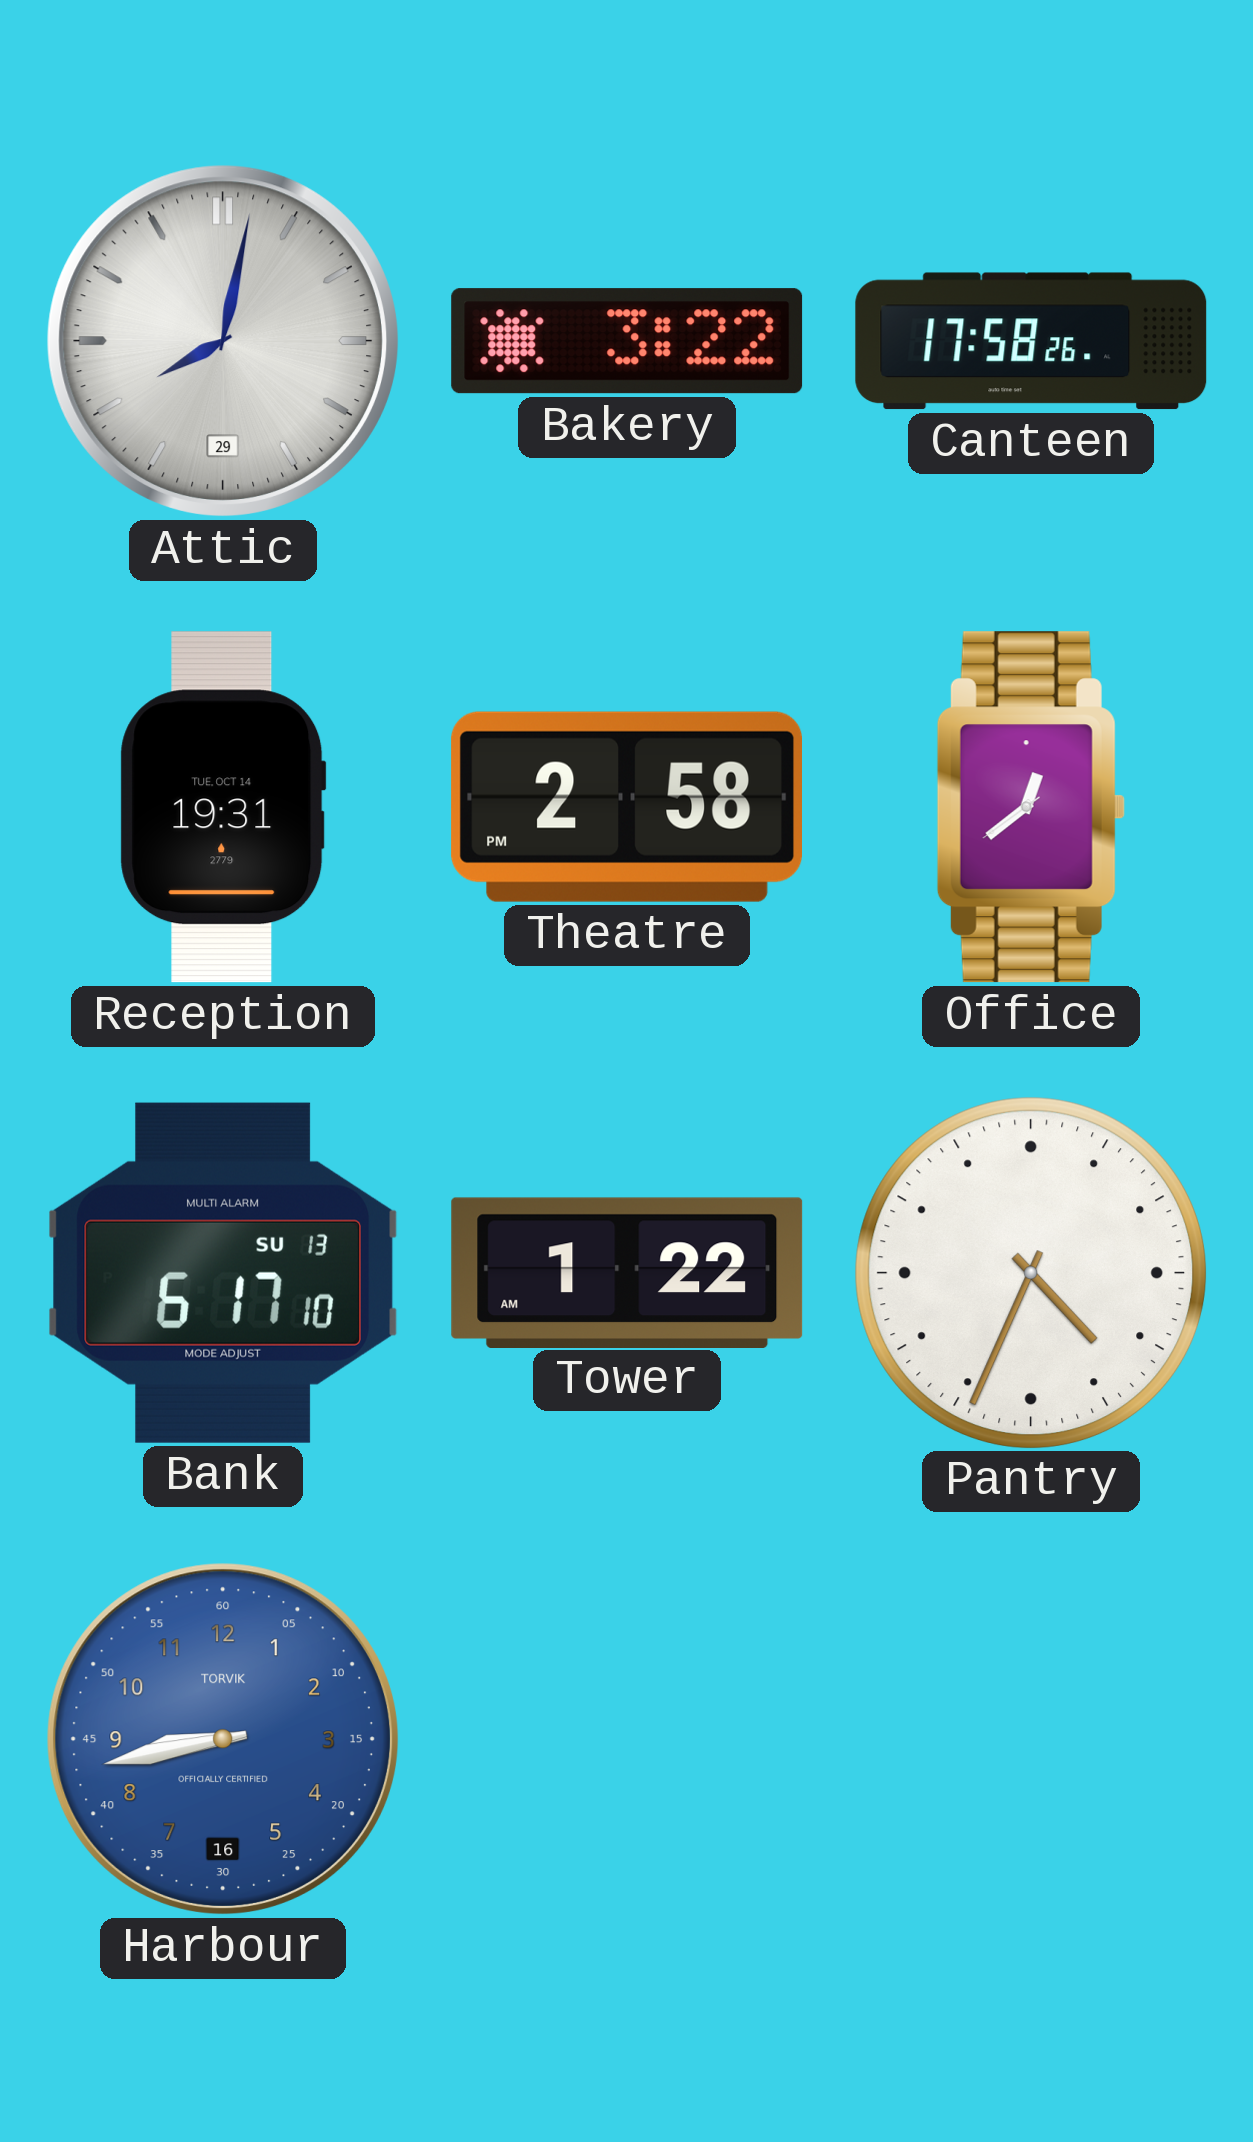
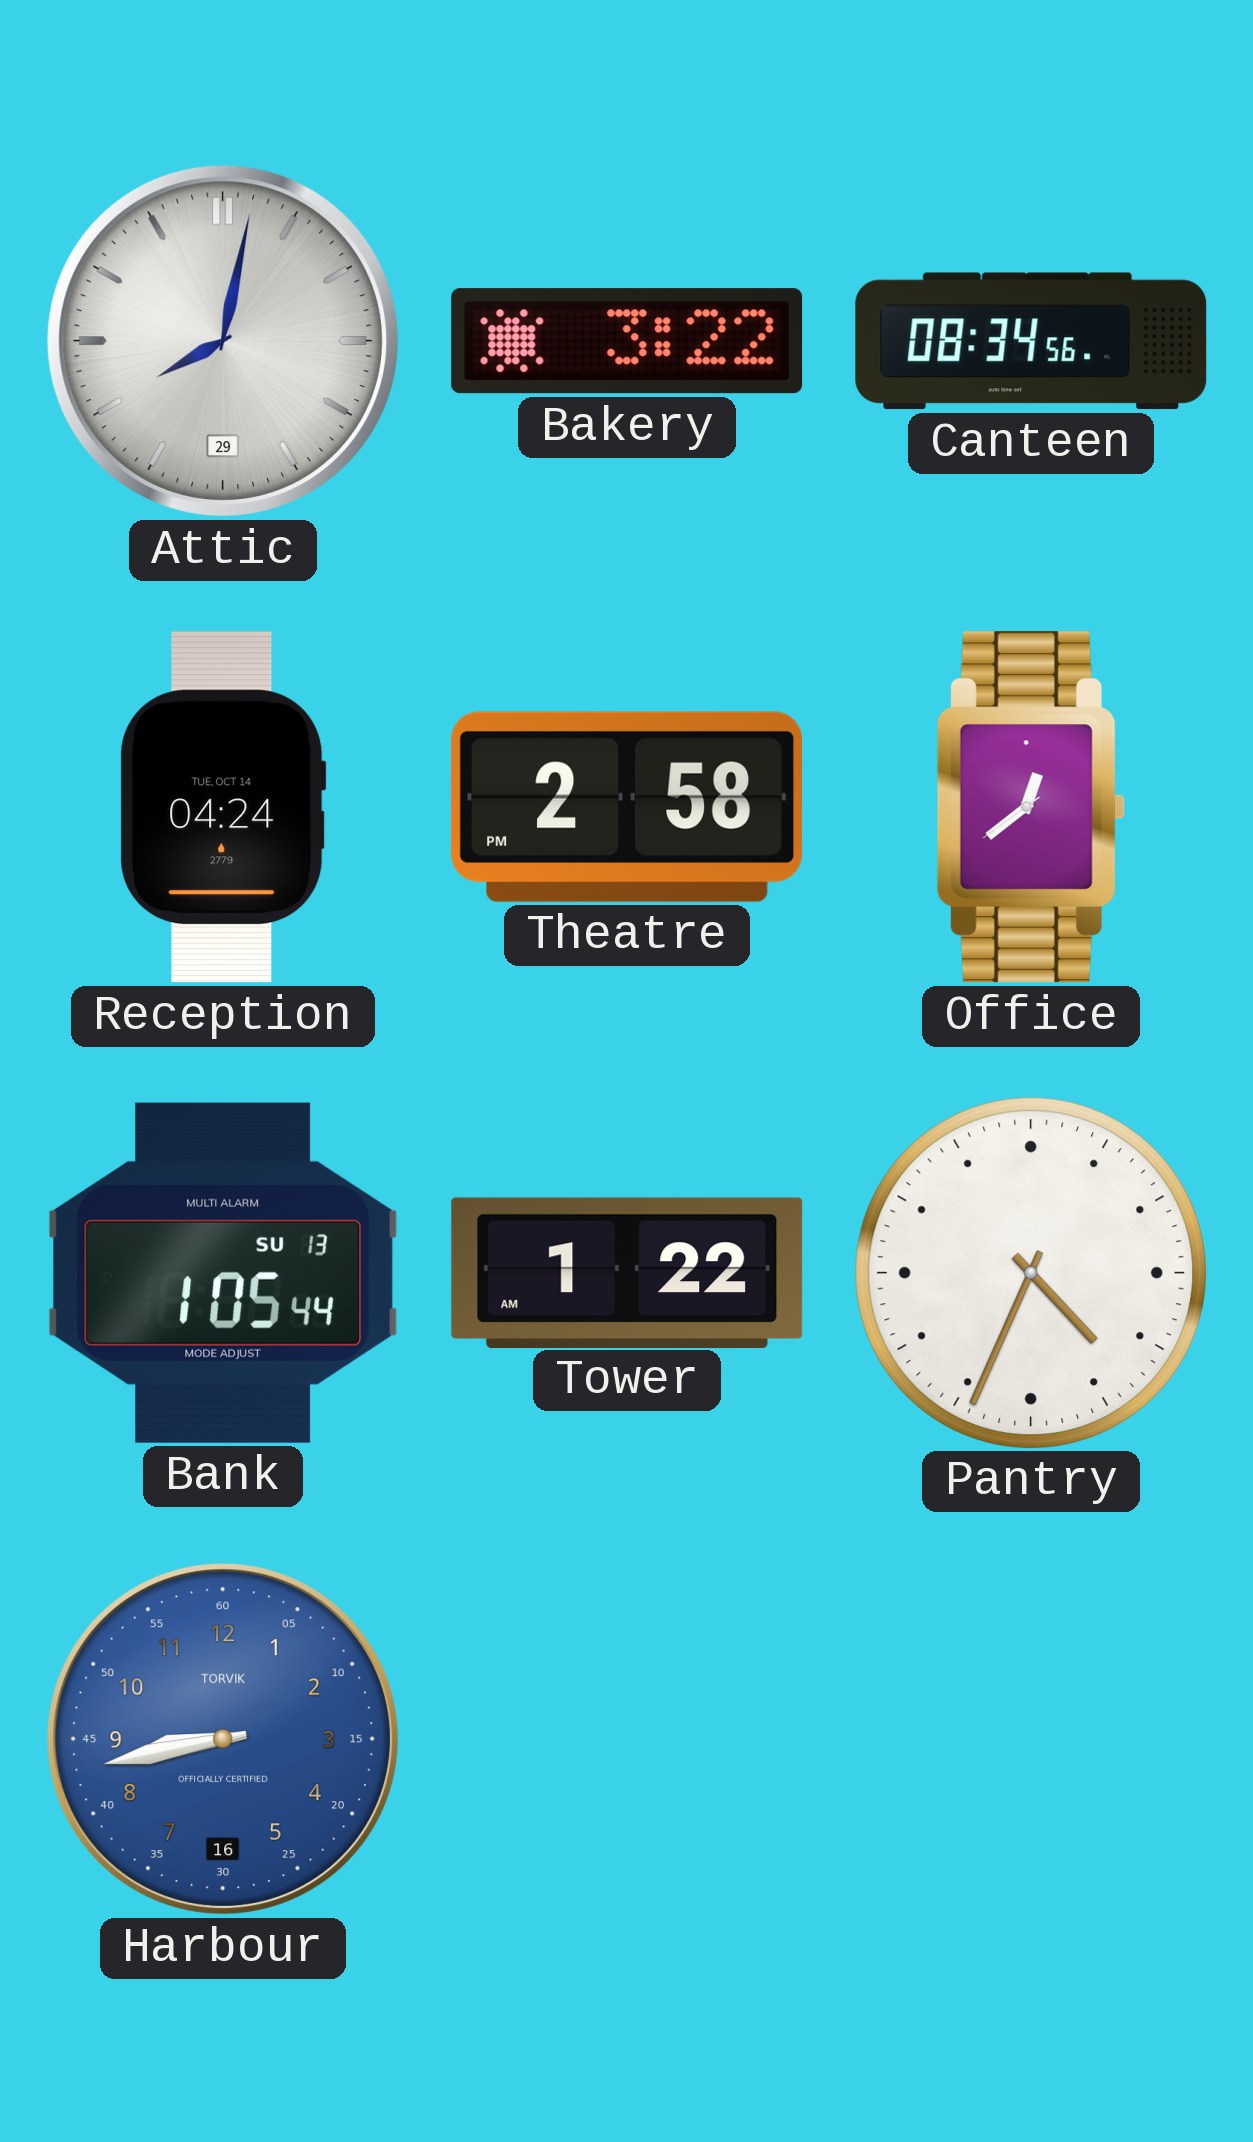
Canteen: 17:58 -> 08:34 (1031, 341)
Reception: 19:31 -> 04:24 (223, 807)
Bank: 6:17 -> 1:05 (223, 1273)
